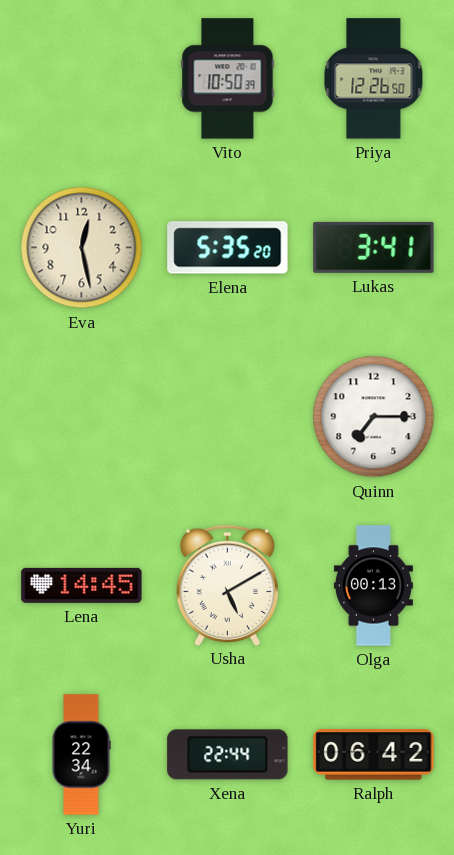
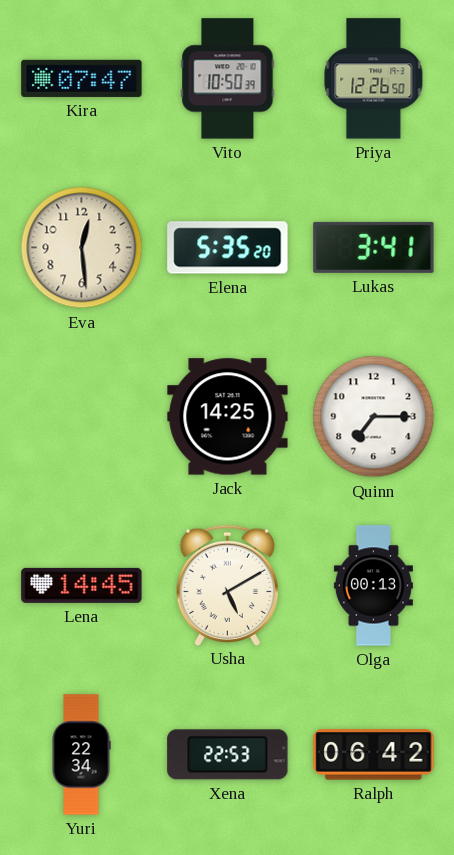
Kira: none -> 07:47 (82, 78)
Eva: 12:28 -> 12:29 (82, 248)
Jack: none -> 14:25 (228, 417)
Xena: 22:44 -> 22:53 (228, 755)
